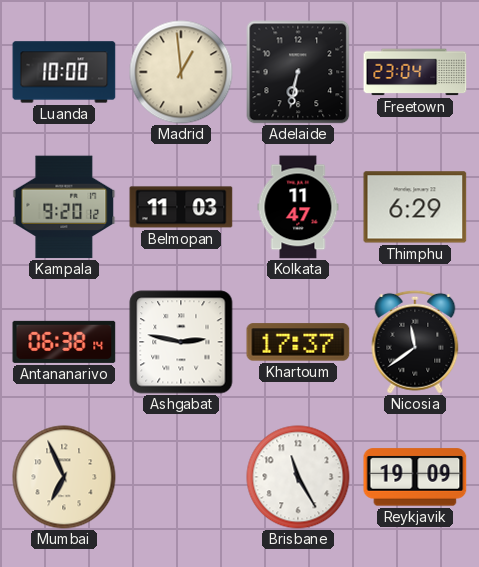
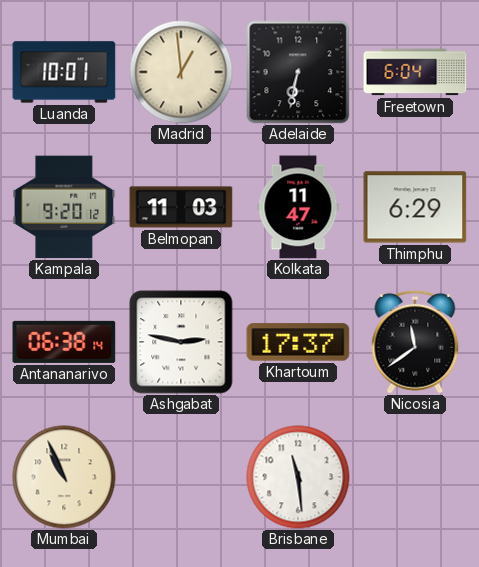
Luanda: 10:00 -> 10:01 (64, 72)
Freetown: 23:04 -> 6:04 (415, 72)
Mumbai: 6:56 -> 10:56 (64, 477)
Brisbane: 11:25 -> 11:29 (298, 477)
Reykjavik: 19:09 -> none (415, 477)
